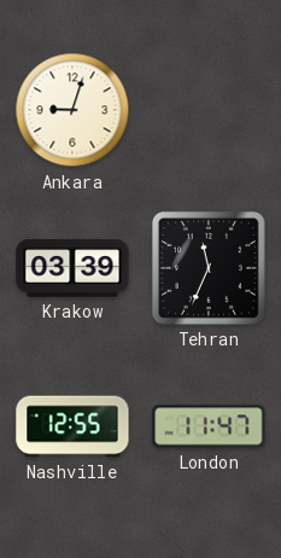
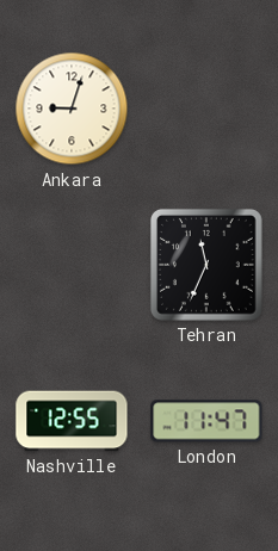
Krakow: 03:39 -> none (72, 268)
